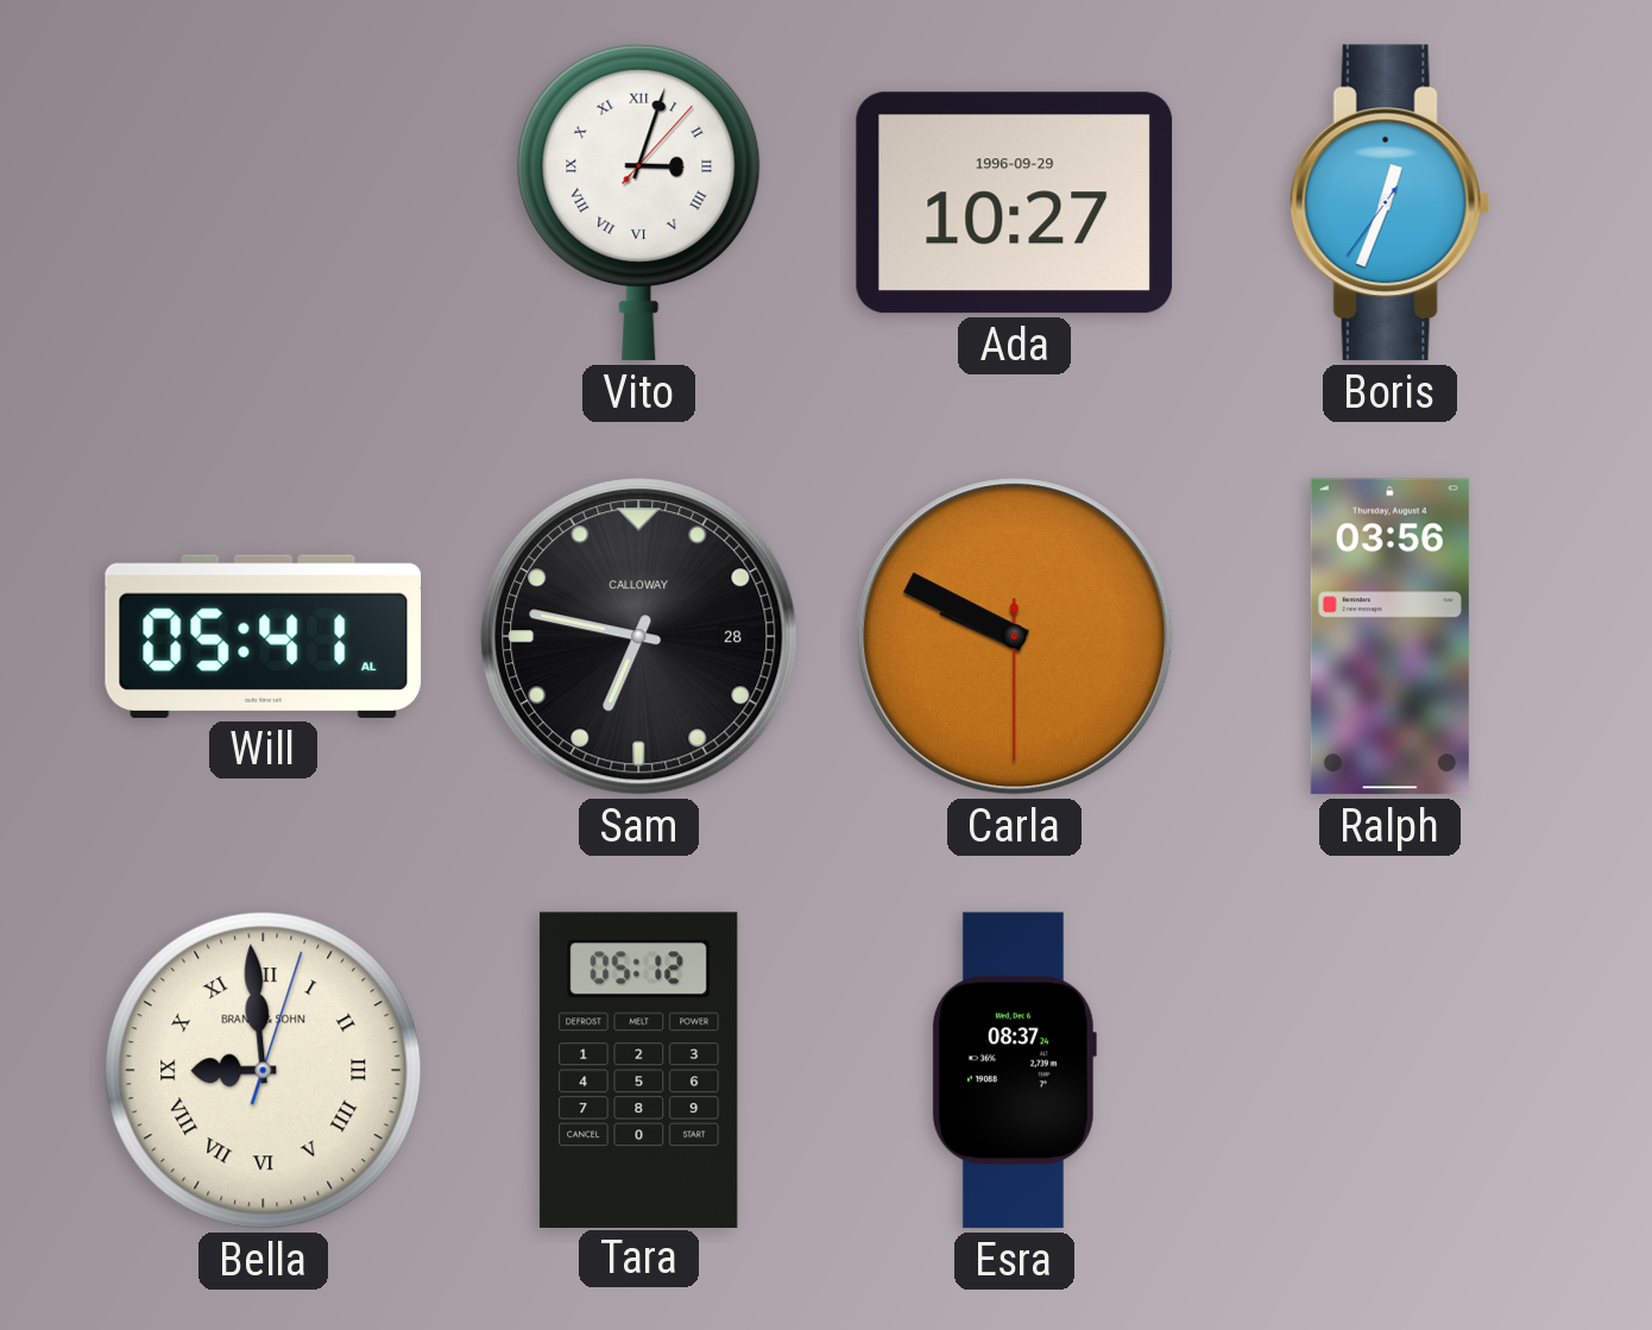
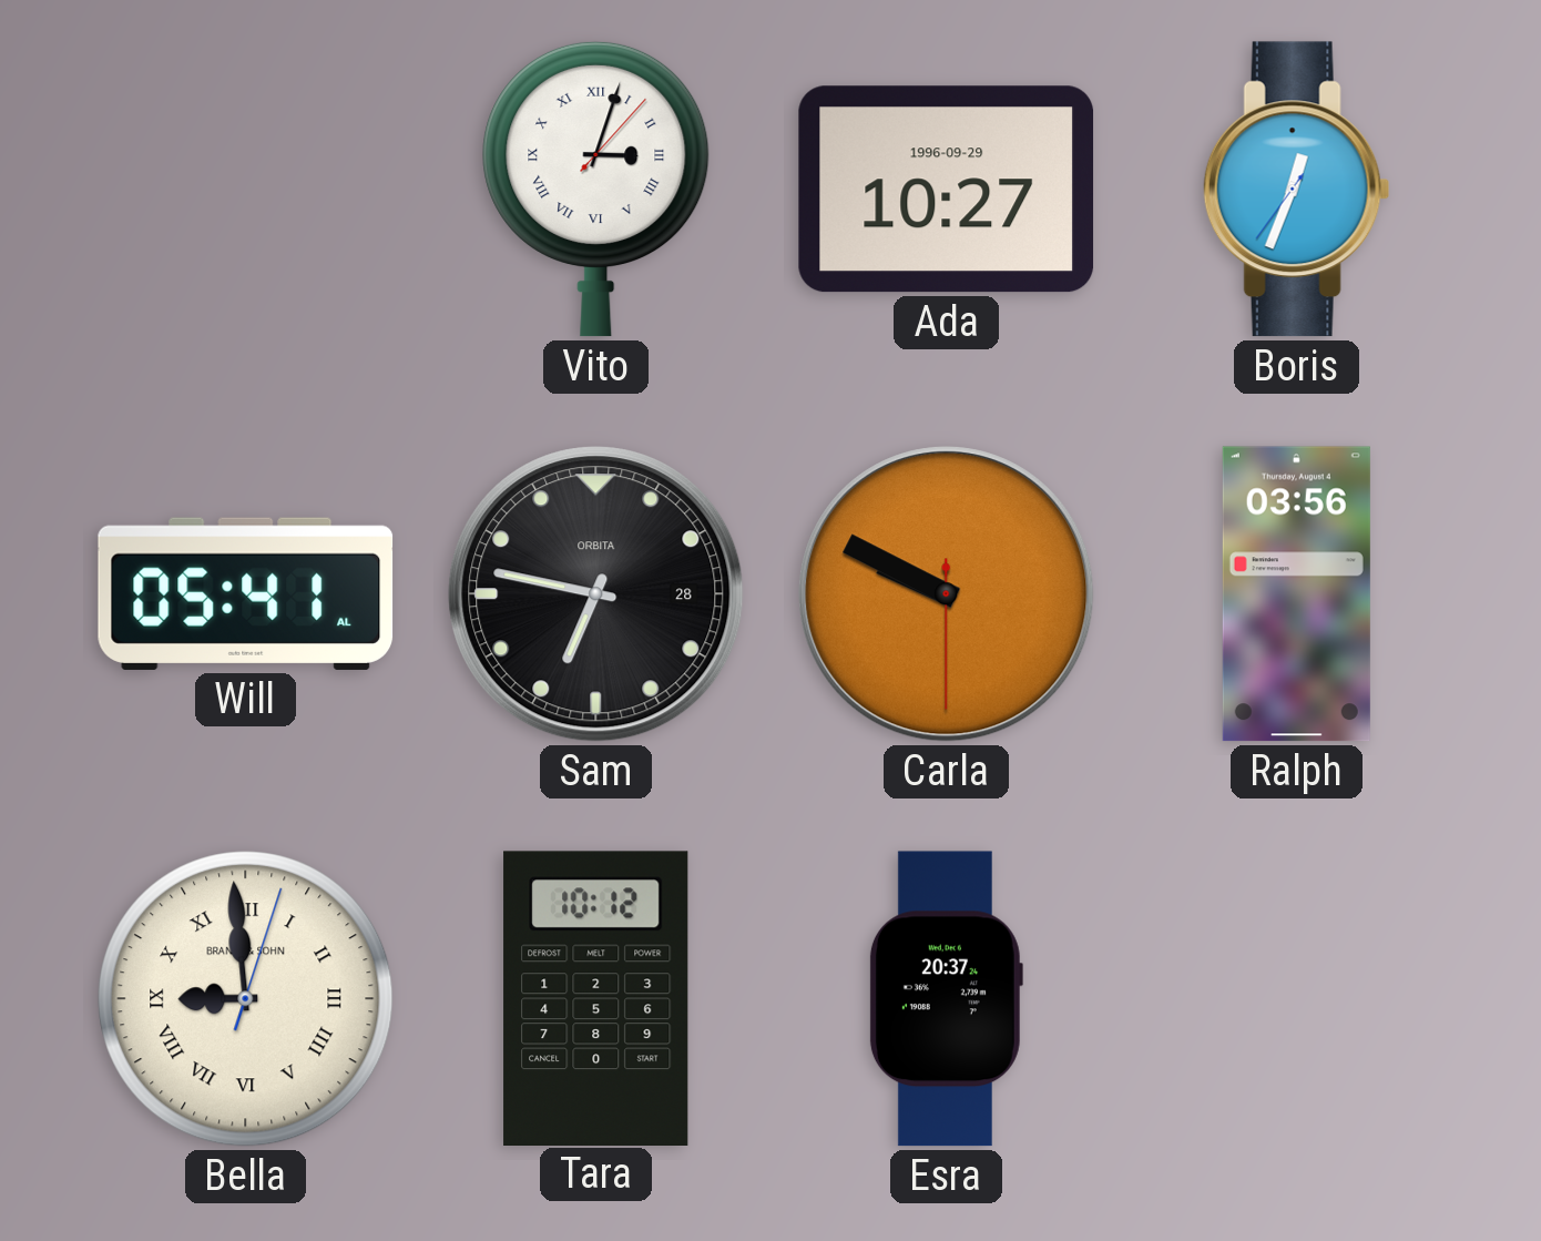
Sam brand: CALLOWAY -> ORBITA (596, 594)
Tara: 05:12 -> 10:12 (596, 998)
Esra: 08:37 -> 20:37 (946, 999)
